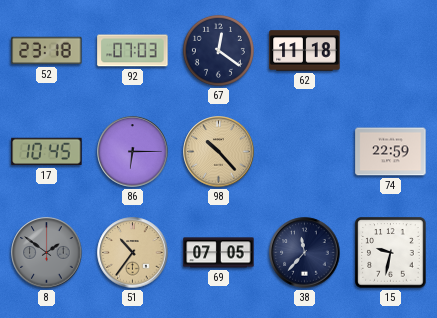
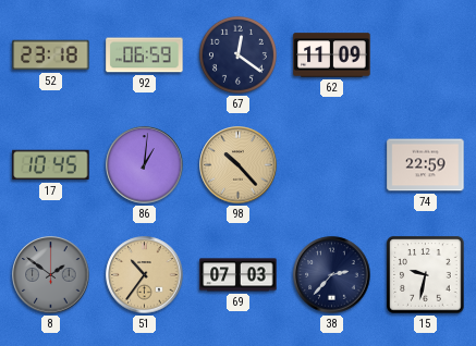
92: 07:03 -> 06:59 (145, 55)
62: 11:18 -> 11:09 (332, 55)
86: 6:15 -> 1:01 (145, 165)
69: 07:05 -> 07:03 (239, 275)
38: 11:37 -> 2:37 (332, 275)
